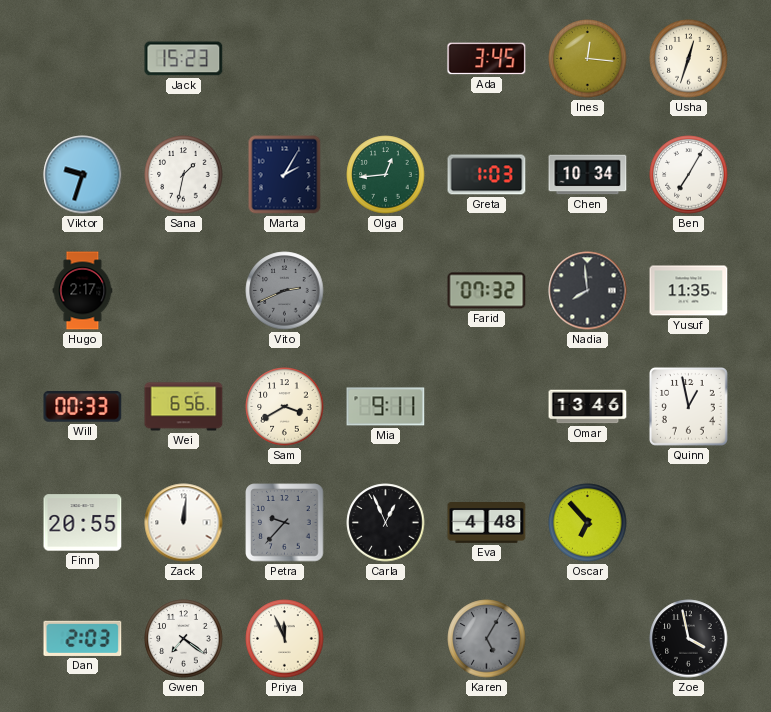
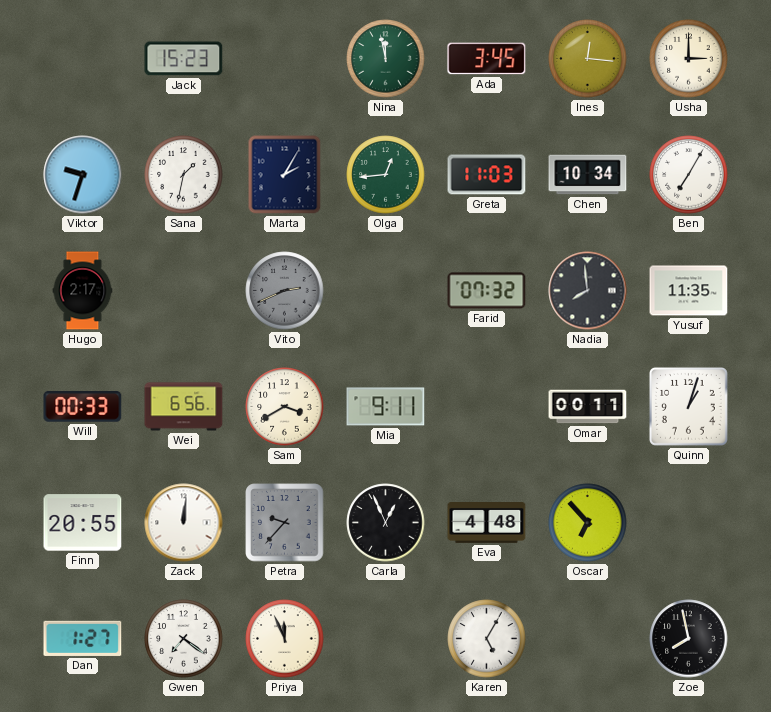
Nina: none -> 11:58 (386, 59)
Usha: 12:33 -> 3:00 (689, 59)
Greta: 1:03 -> 11:03 (487, 175)
Omar: 13:46 -> 00:11 (588, 407)
Quinn: 12:58 -> 1:03 (688, 406)
Dan: 2:03 -> 1:27 (83, 638)
Karen dial: grey -> white (487, 639)
Zoe: 3:58 -> 7:58 (689, 639)
